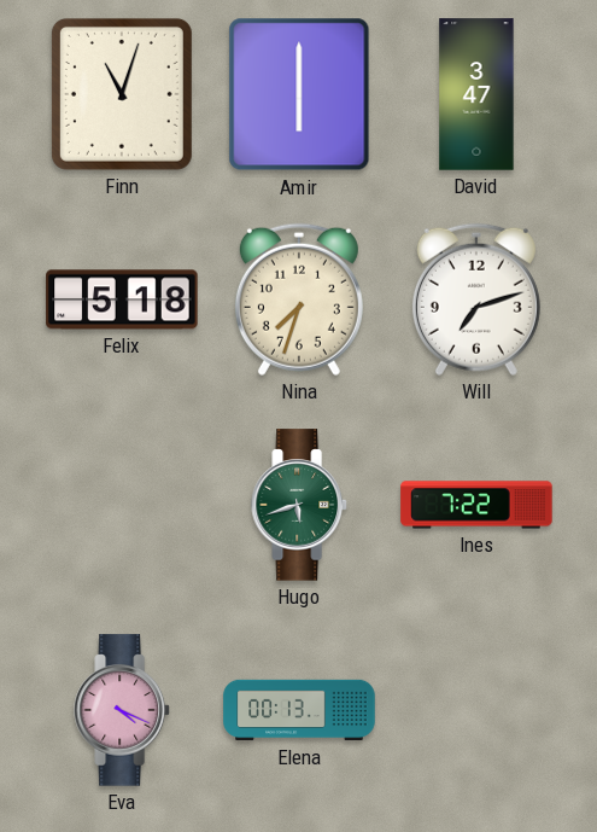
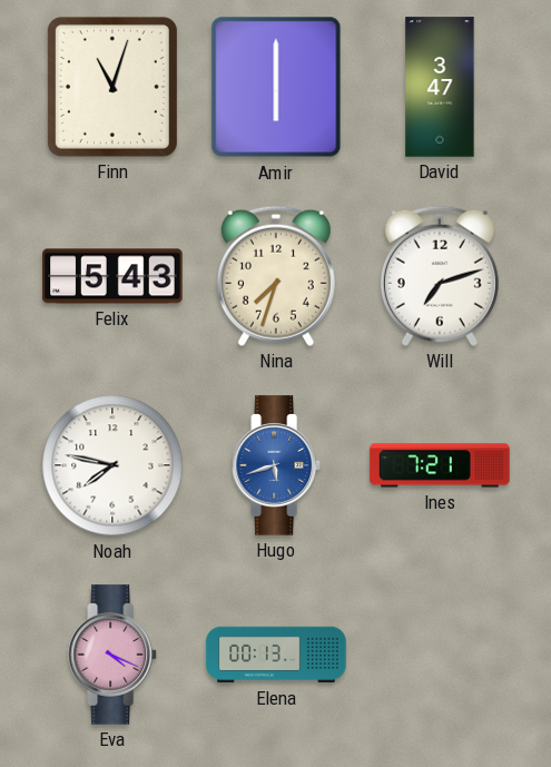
Felix: 5:18 -> 5:43 (112, 276)
Noah: none -> 7:47 (112, 465)
Hugo dial: green -> blue (276, 465)
Ines: 7:22 -> 7:21 (440, 465)
